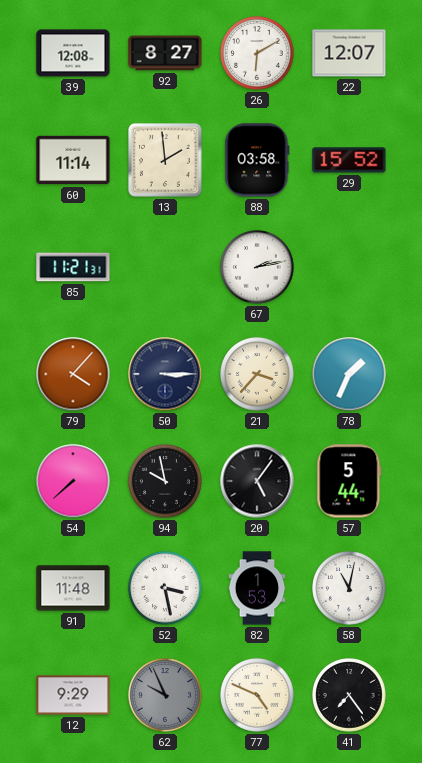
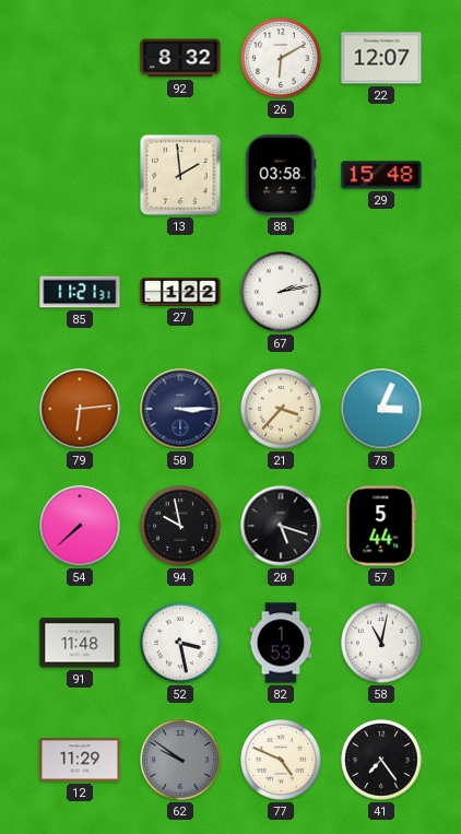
39: 12:08 -> none (73, 53)
92: 8:27 -> 8:32 (180, 58)
60: 11:14 -> none (73, 160)
29: 15:52 -> 15:48 (381, 175)
27: none -> 1:22 (180, 292)
79: 4:07 -> 6:14 (80, 409)
78: 1:34 -> 3:04 (381, 409)
20: 5:06 -> 5:18 (281, 526)
12: 9:29 -> 11:29 (80, 760)
62: 9:56 -> 9:51 (181, 761)
